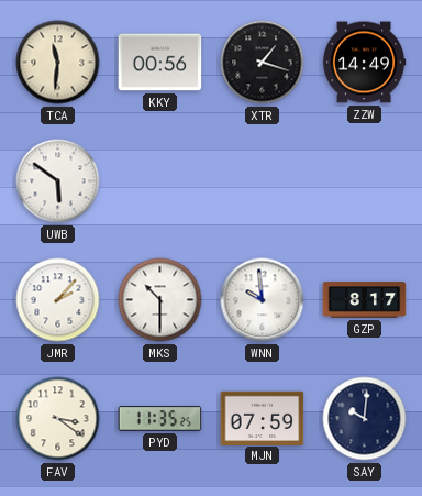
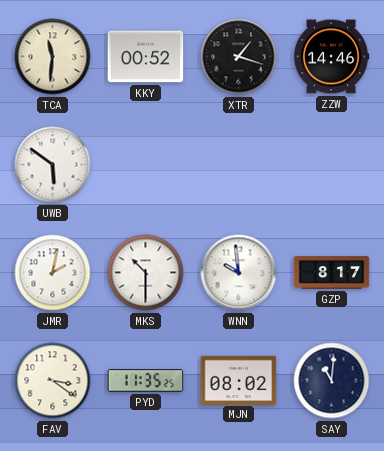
KKY: 00:56 -> 00:52 (146, 57)
ZZW: 14:49 -> 14:46 (331, 57)
JMR: 2:07 -> 2:02 (53, 273)
MJN: 07:59 -> 08:02 (239, 380)
SAY: 10:01 -> 11:01 (332, 381)
